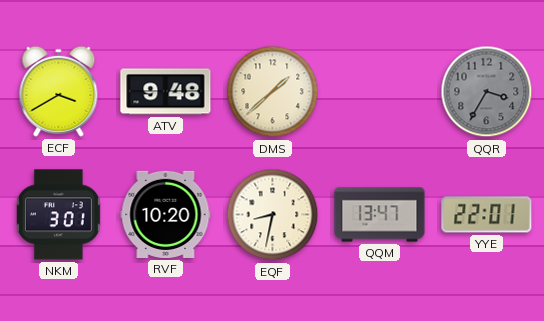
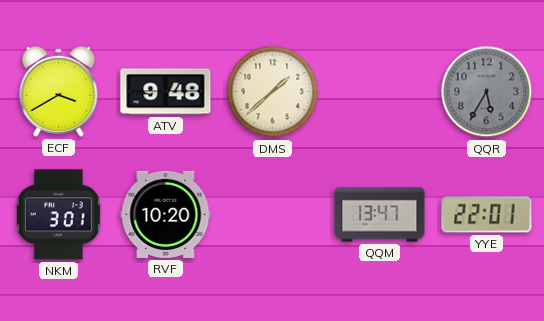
QQR: 3:35 -> 5:35 (487, 92)
EQF: 8:32 -> none (273, 215)
